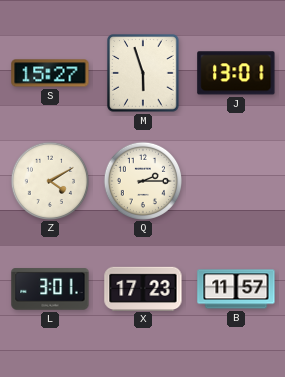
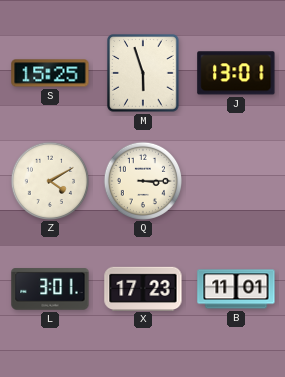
S: 15:27 -> 15:25 (50, 73)
Q: 2:15 -> 3:15 (142, 180)
B: 11:57 -> 11:01 (236, 289)
